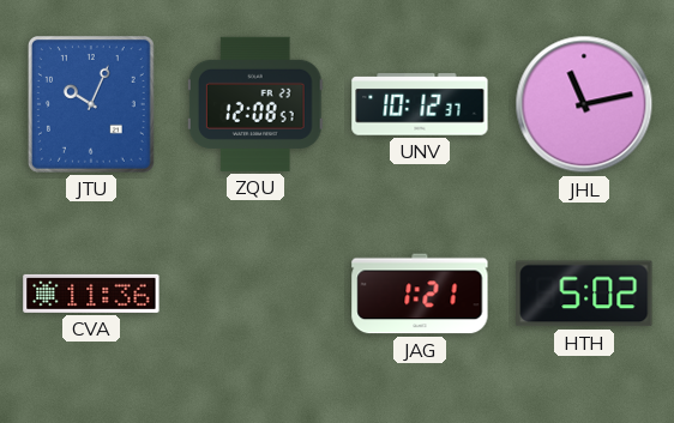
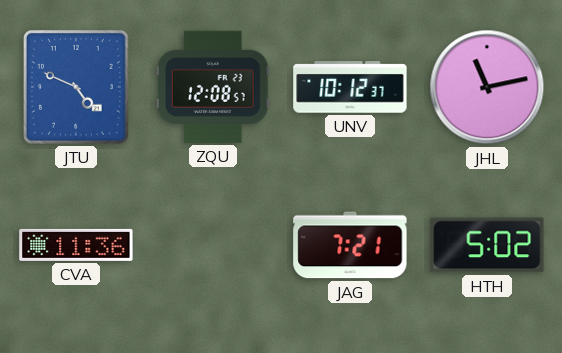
JTU: 10:04 -> 4:49 (76, 87)
JAG: 1:21 -> 7:21 (350, 245)
